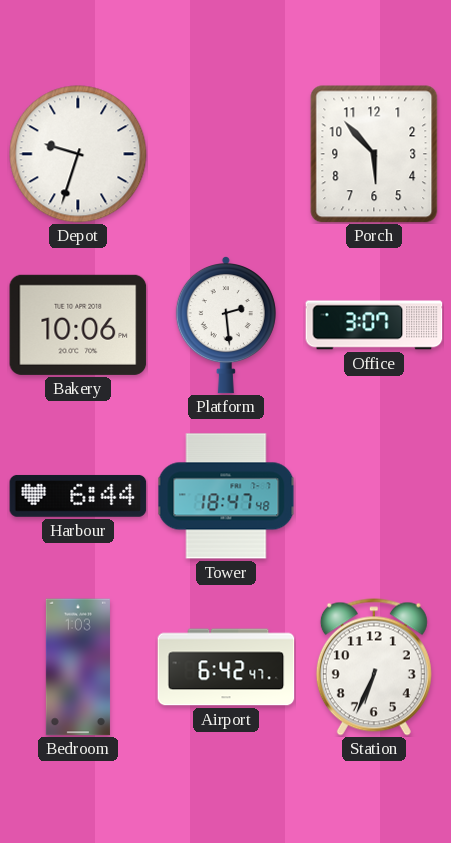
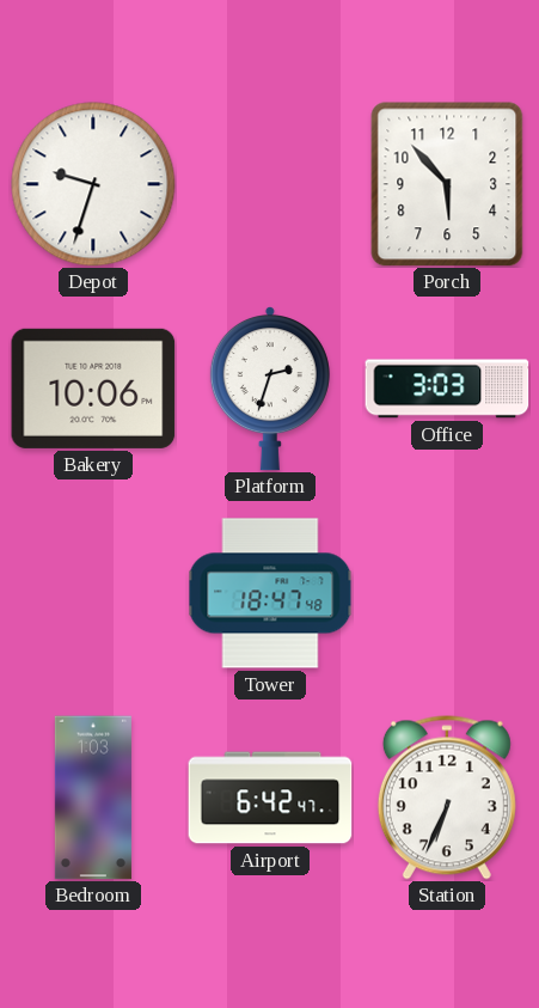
Platform: 2:29 -> 2:33 (270, 390)
Office: 3:07 -> 3:03 (447, 389)
Harbour: 6:44 -> none (78, 496)
